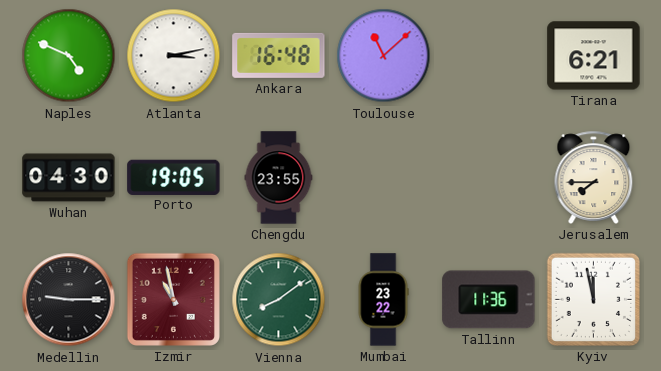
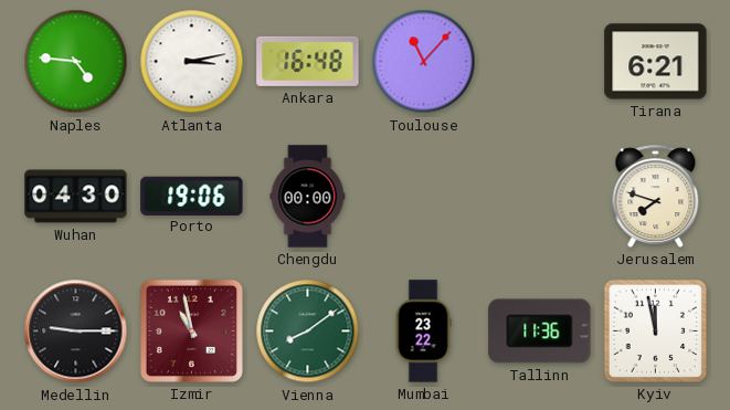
Naples: 4:49 -> 4:46 (76, 62)
Toulouse: 11:08 -> 11:07 (424, 62)
Porto: 19:05 -> 19:06 (192, 196)
Chengdu: 23:55 -> 00:00 (308, 197)
Jerusalem: 7:45 -> 7:48 (656, 196)
